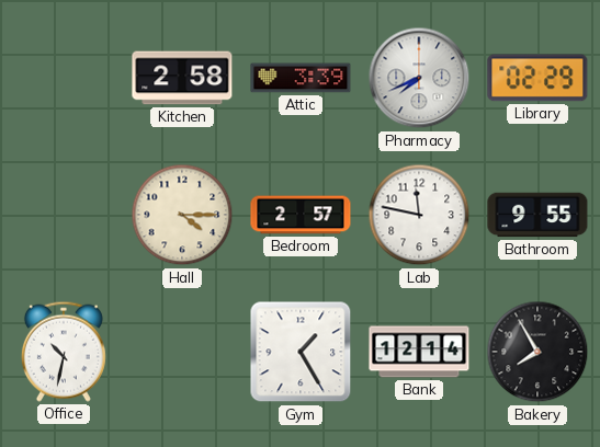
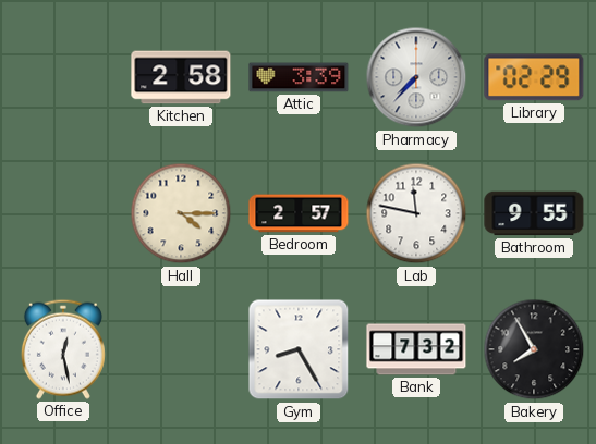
Pharmacy: 7:41 -> 7:37 (416, 77)
Office: 10:32 -> 12:28 (63, 349)
Gym: 1:25 -> 8:25 (299, 349)
Bank: 12:14 -> 7:32 (416, 349)
